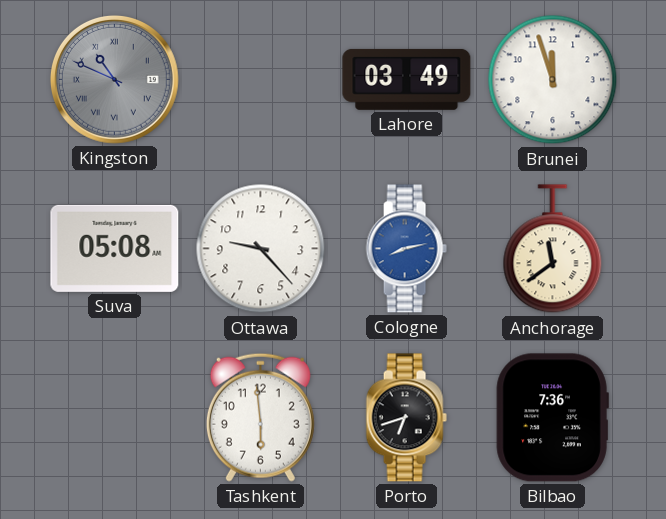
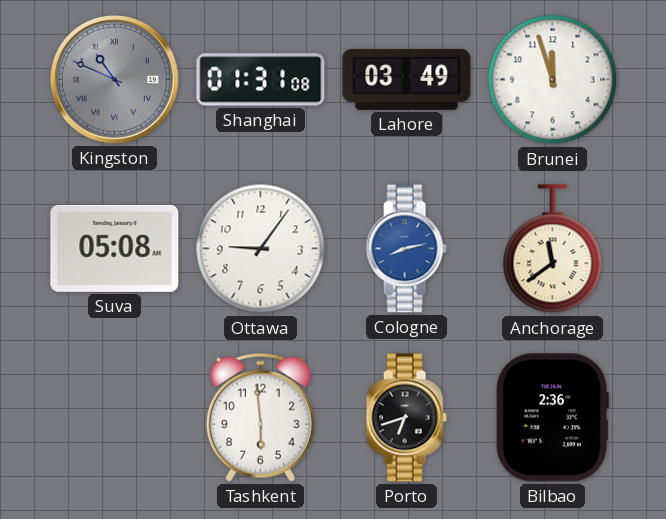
Shanghai: none -> 01:31 (261, 80)
Ottawa: 9:23 -> 9:06 (261, 249)
Bilbao: 7:36 -> 2:36 (552, 418)
